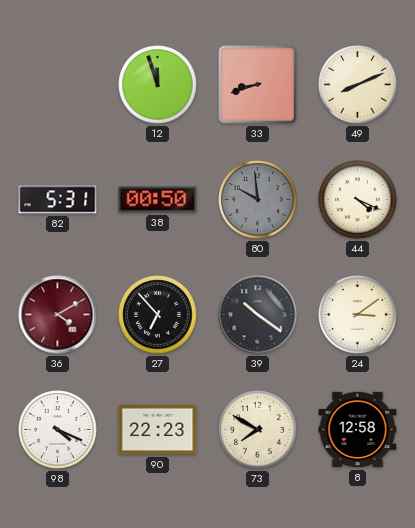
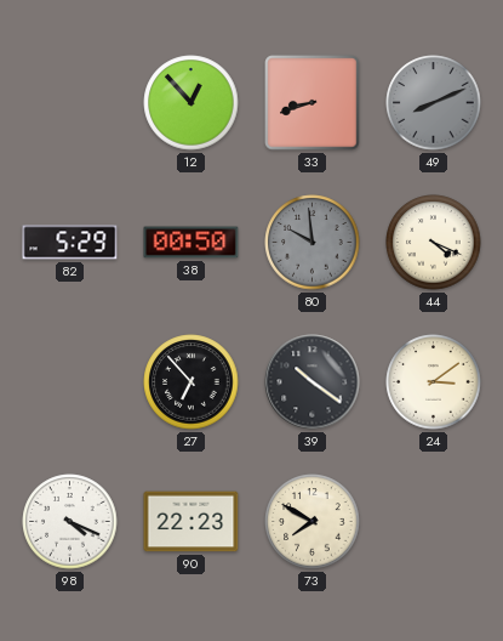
12: 11:57 -> 12:53 (192, 103)
49 dial: cream -> grey (434, 103)
82: 5:31 -> 5:29 (70, 243)
36: 4:10 -> none (58, 315)
8: 12:58 -> none (358, 430)
